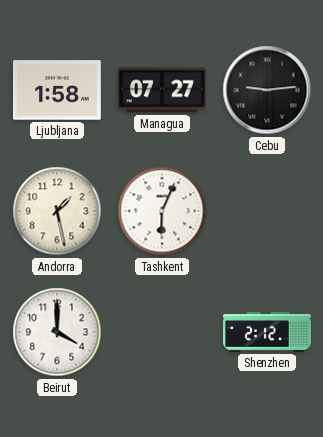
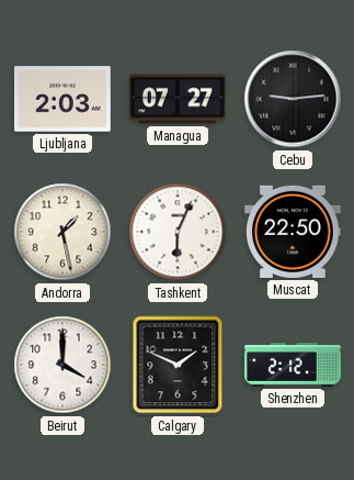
Ljubljana: 1:58 -> 2:03 (64, 99)
Muscat: none -> 22:50 (293, 232)
Calgary: none -> 1:49 (178, 365)
